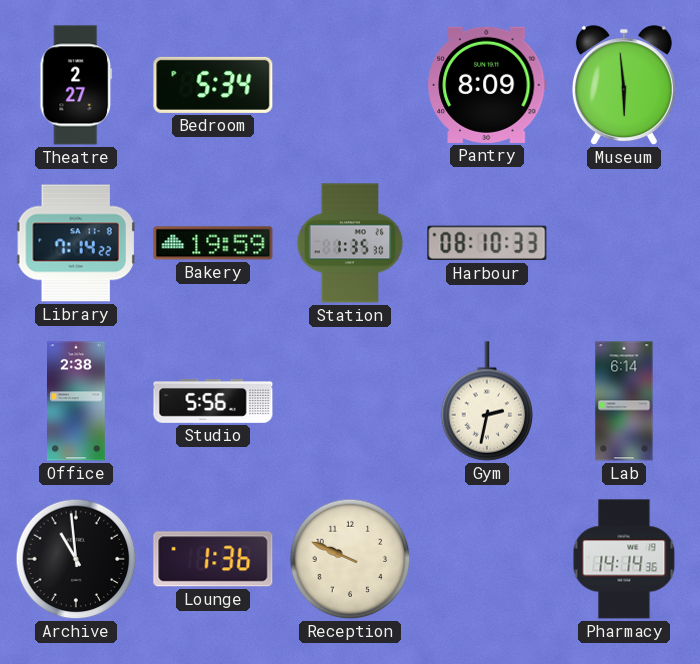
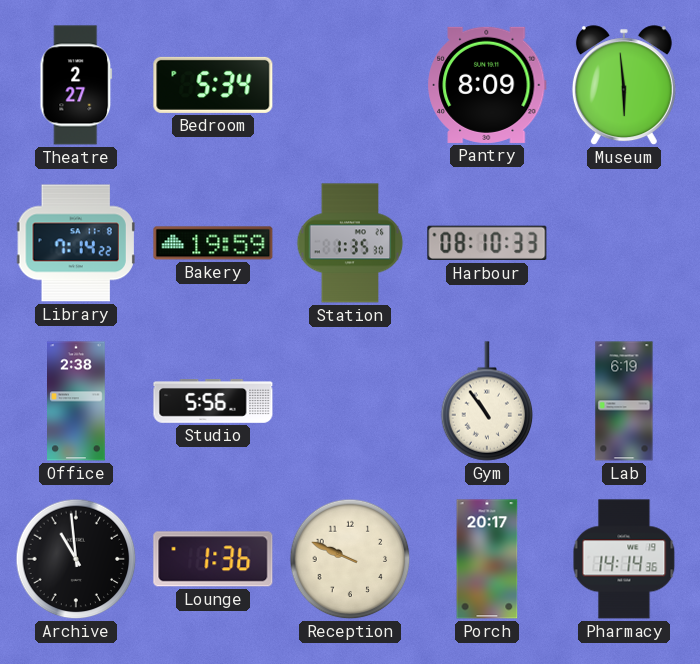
Gym: 2:32 -> 10:54 (487, 401)
Lab: 6:14 -> 6:19 (624, 401)
Porch: none -> 20:17 (487, 559)
